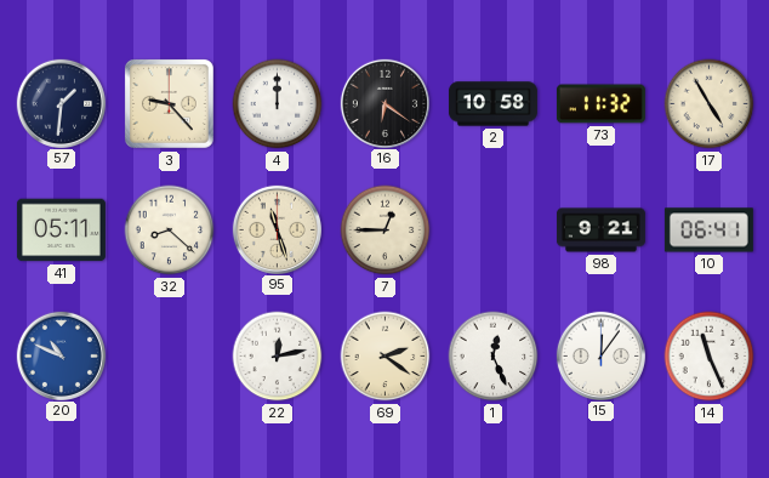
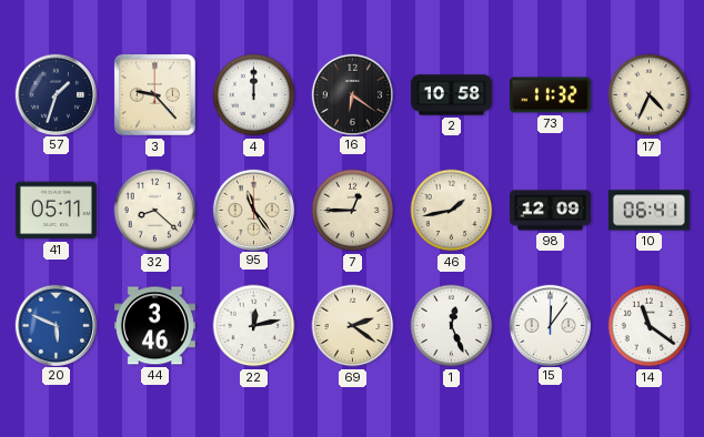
57: 1:31 -> 1:33 (56, 94)
17: 4:55 -> 4:34 (650, 95)
95: 11:27 -> 11:24 (253, 210)
46: none -> 1:43 (452, 211)
98: 9:21 -> 12:09 (550, 211)
20: 10:49 -> 5:49 (56, 325)
44: none -> 3:46 (154, 326)
14: 11:26 -> 11:21 (650, 326)
